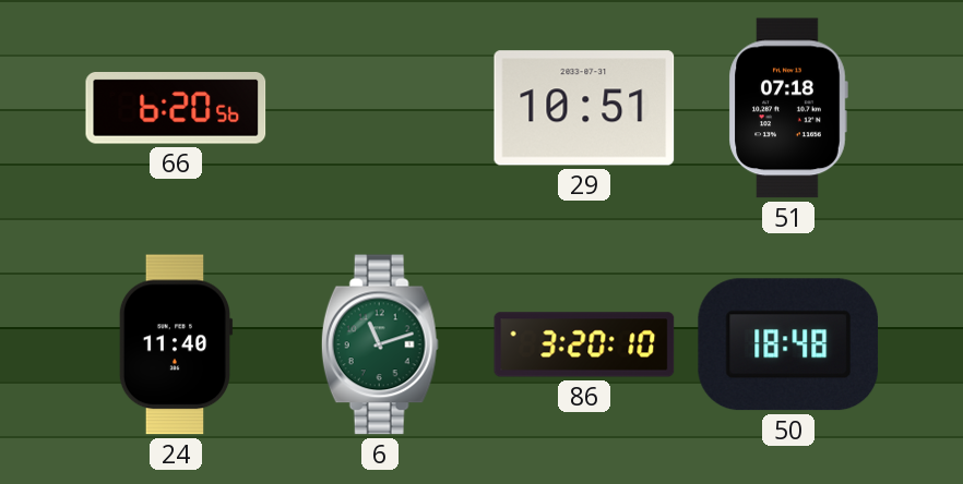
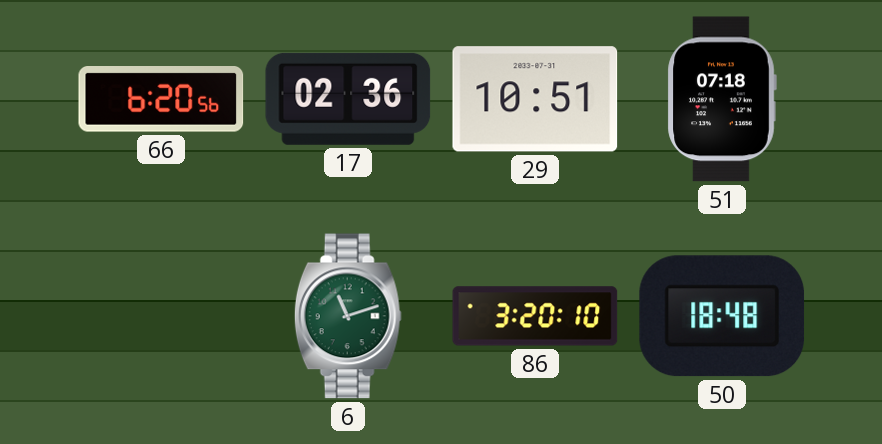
17: none -> 02:36 (348, 99)
24: 11:40 -> none (176, 344)
